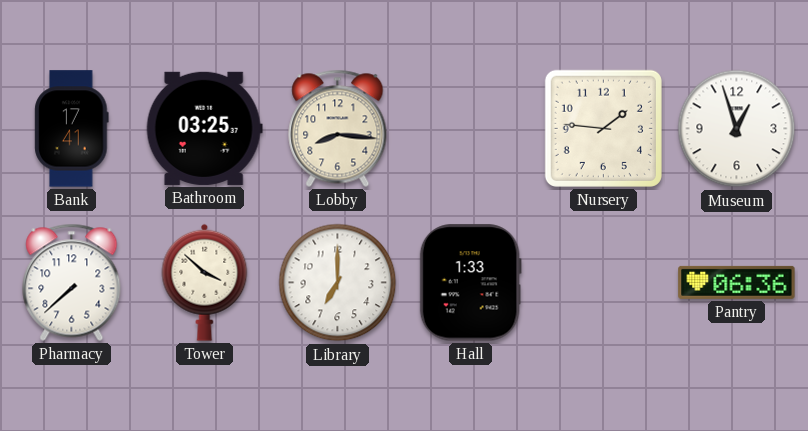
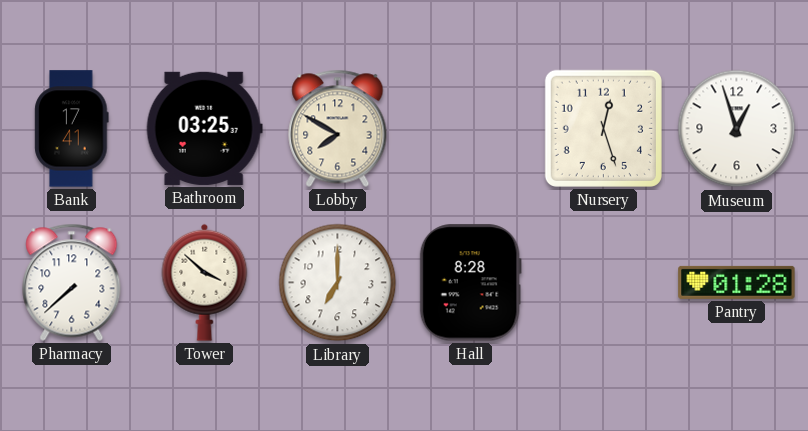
Lobby: 8:16 -> 7:50 (338, 128)
Nursery: 1:46 -> 12:27 (603, 128)
Hall: 1:33 -> 8:28 (470, 283)
Pantry: 06:36 -> 01:28 (737, 282)
